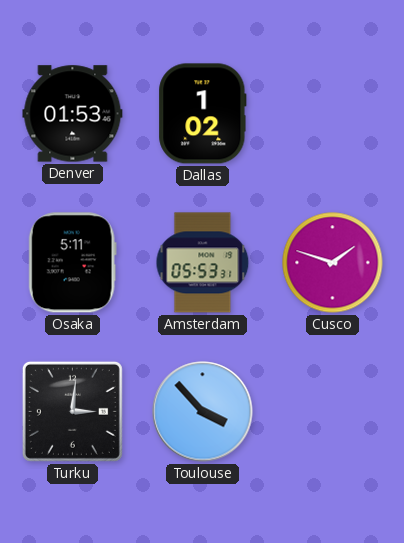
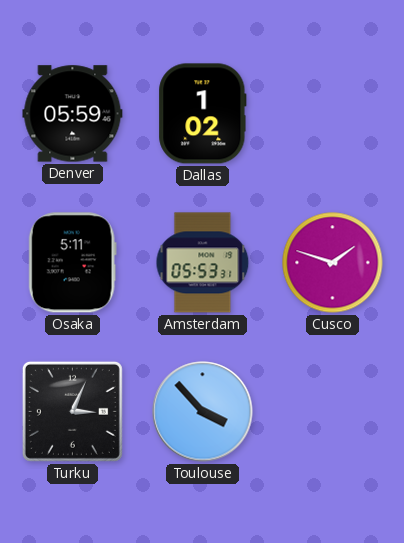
Denver: 01:53 -> 05:59 (73, 114)
Turku: 3:01 -> 3:04 (72, 411)
